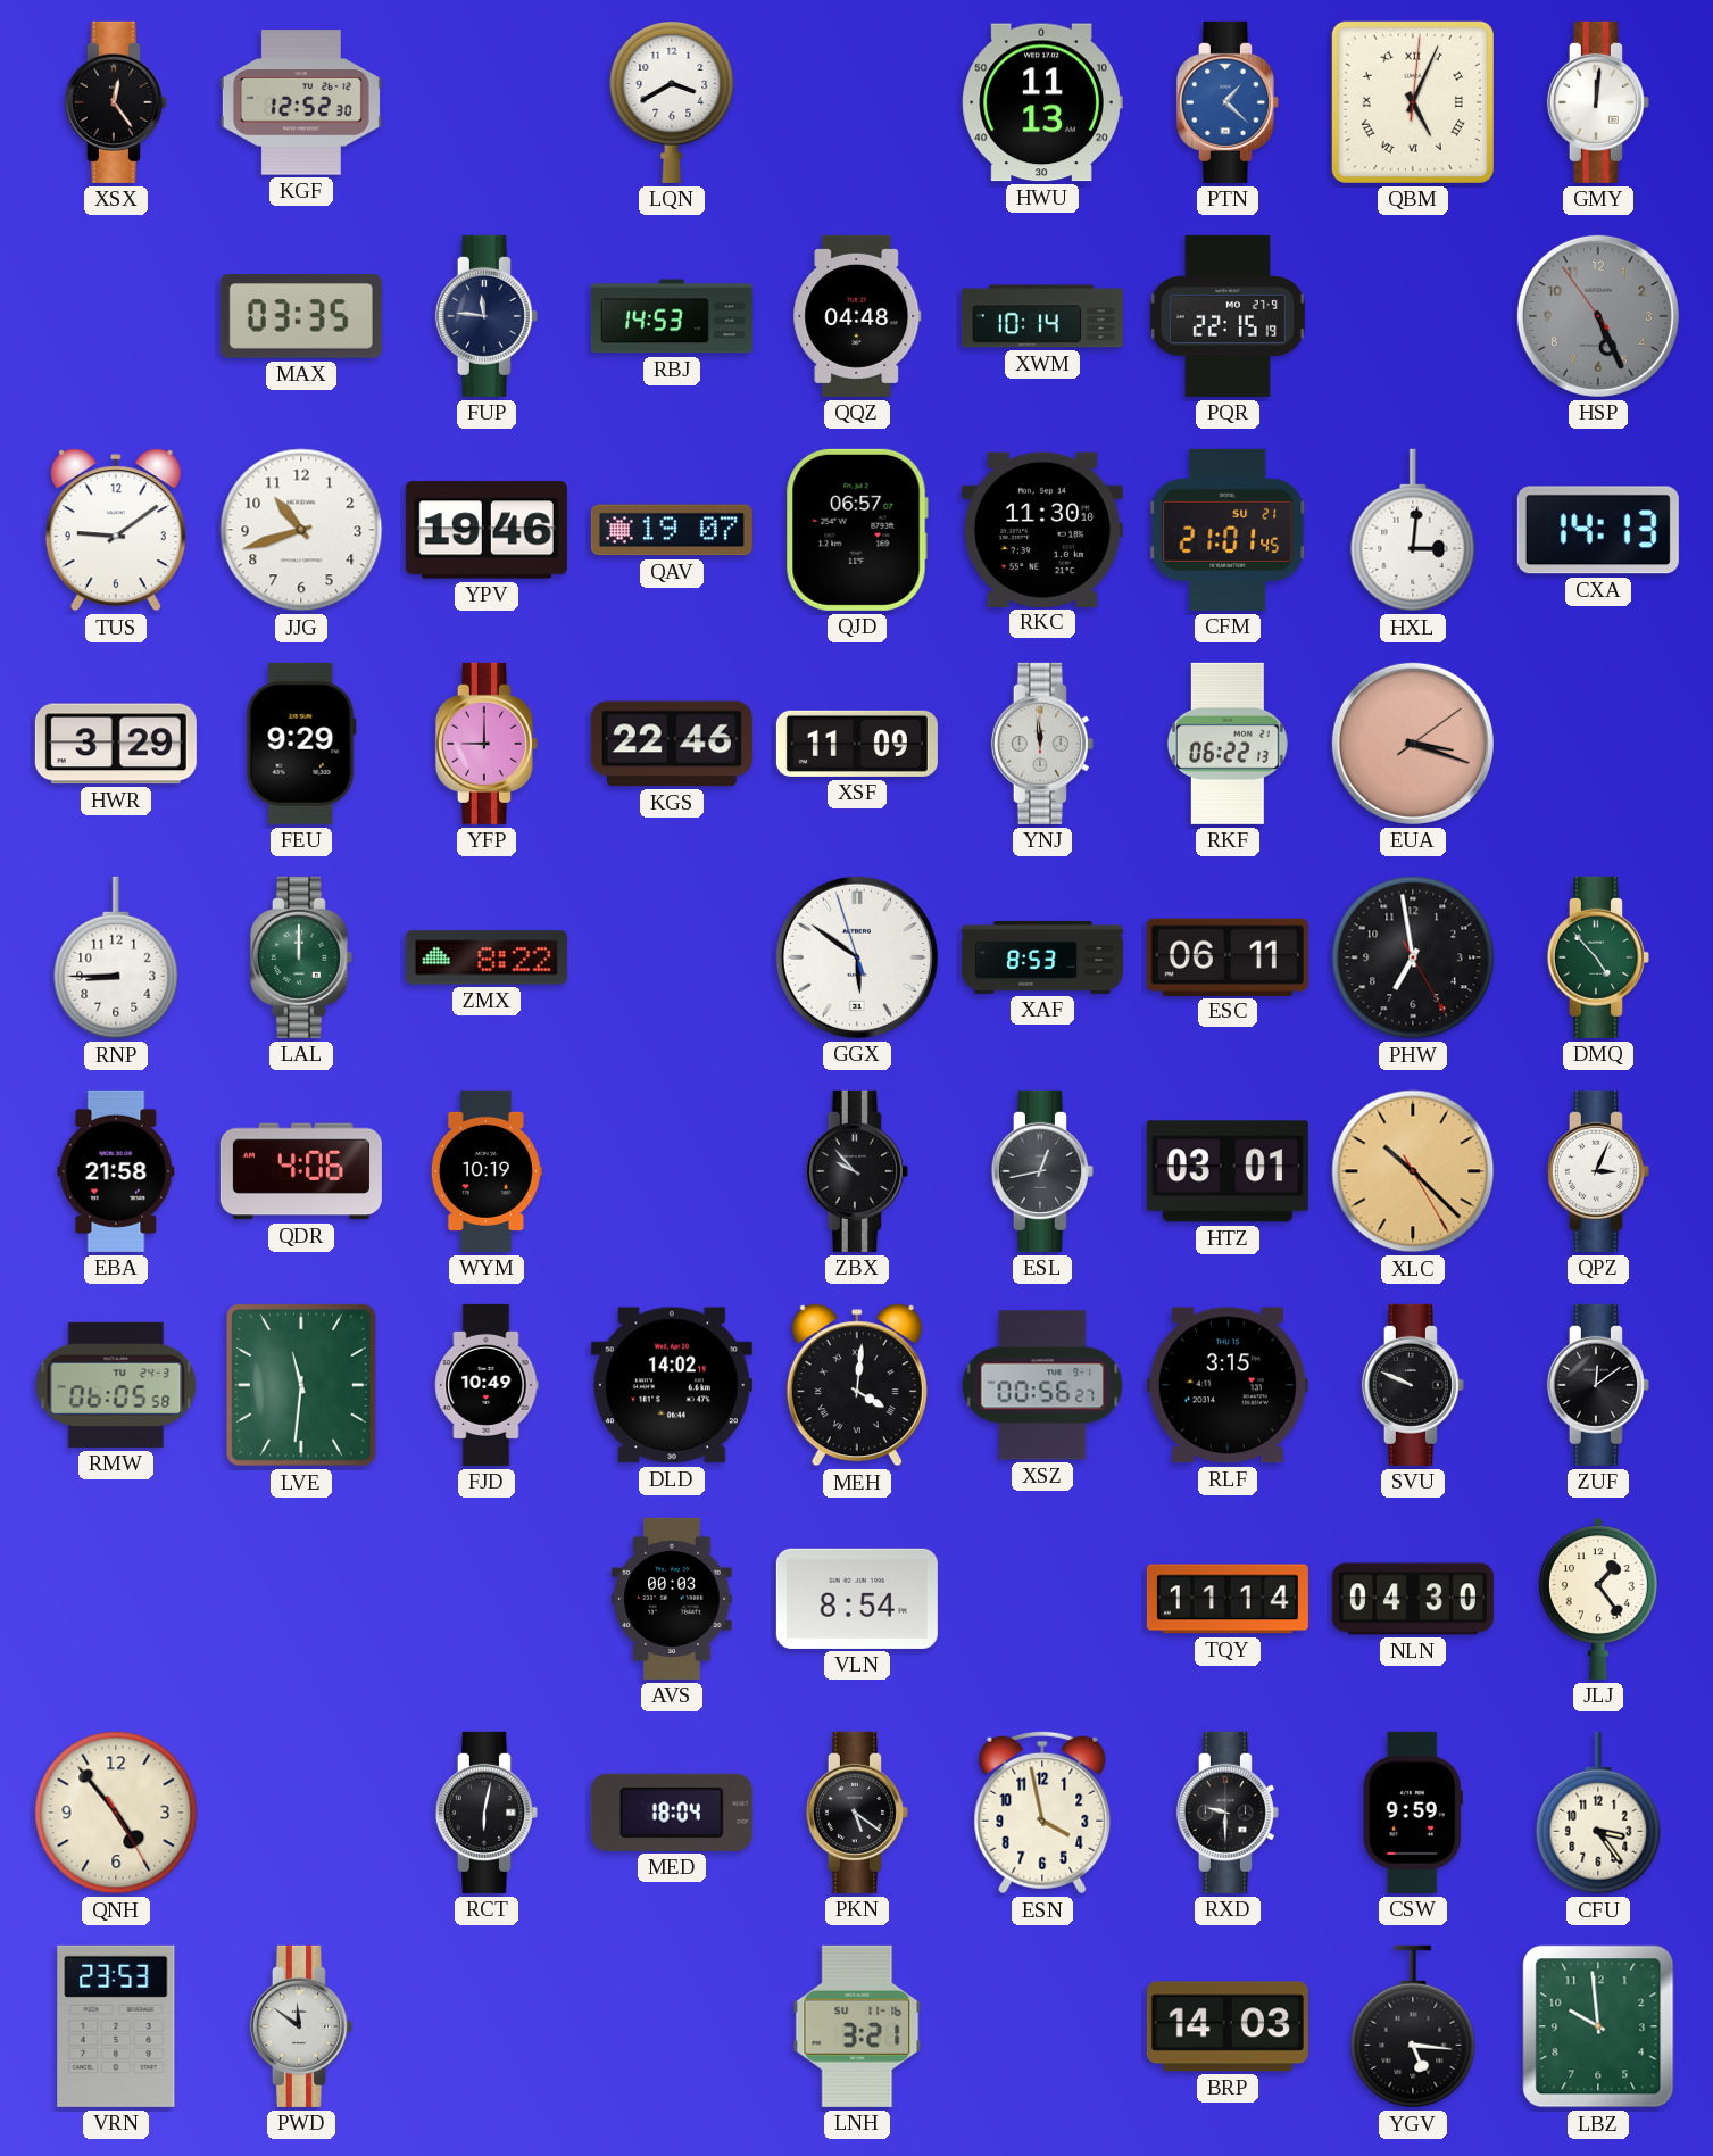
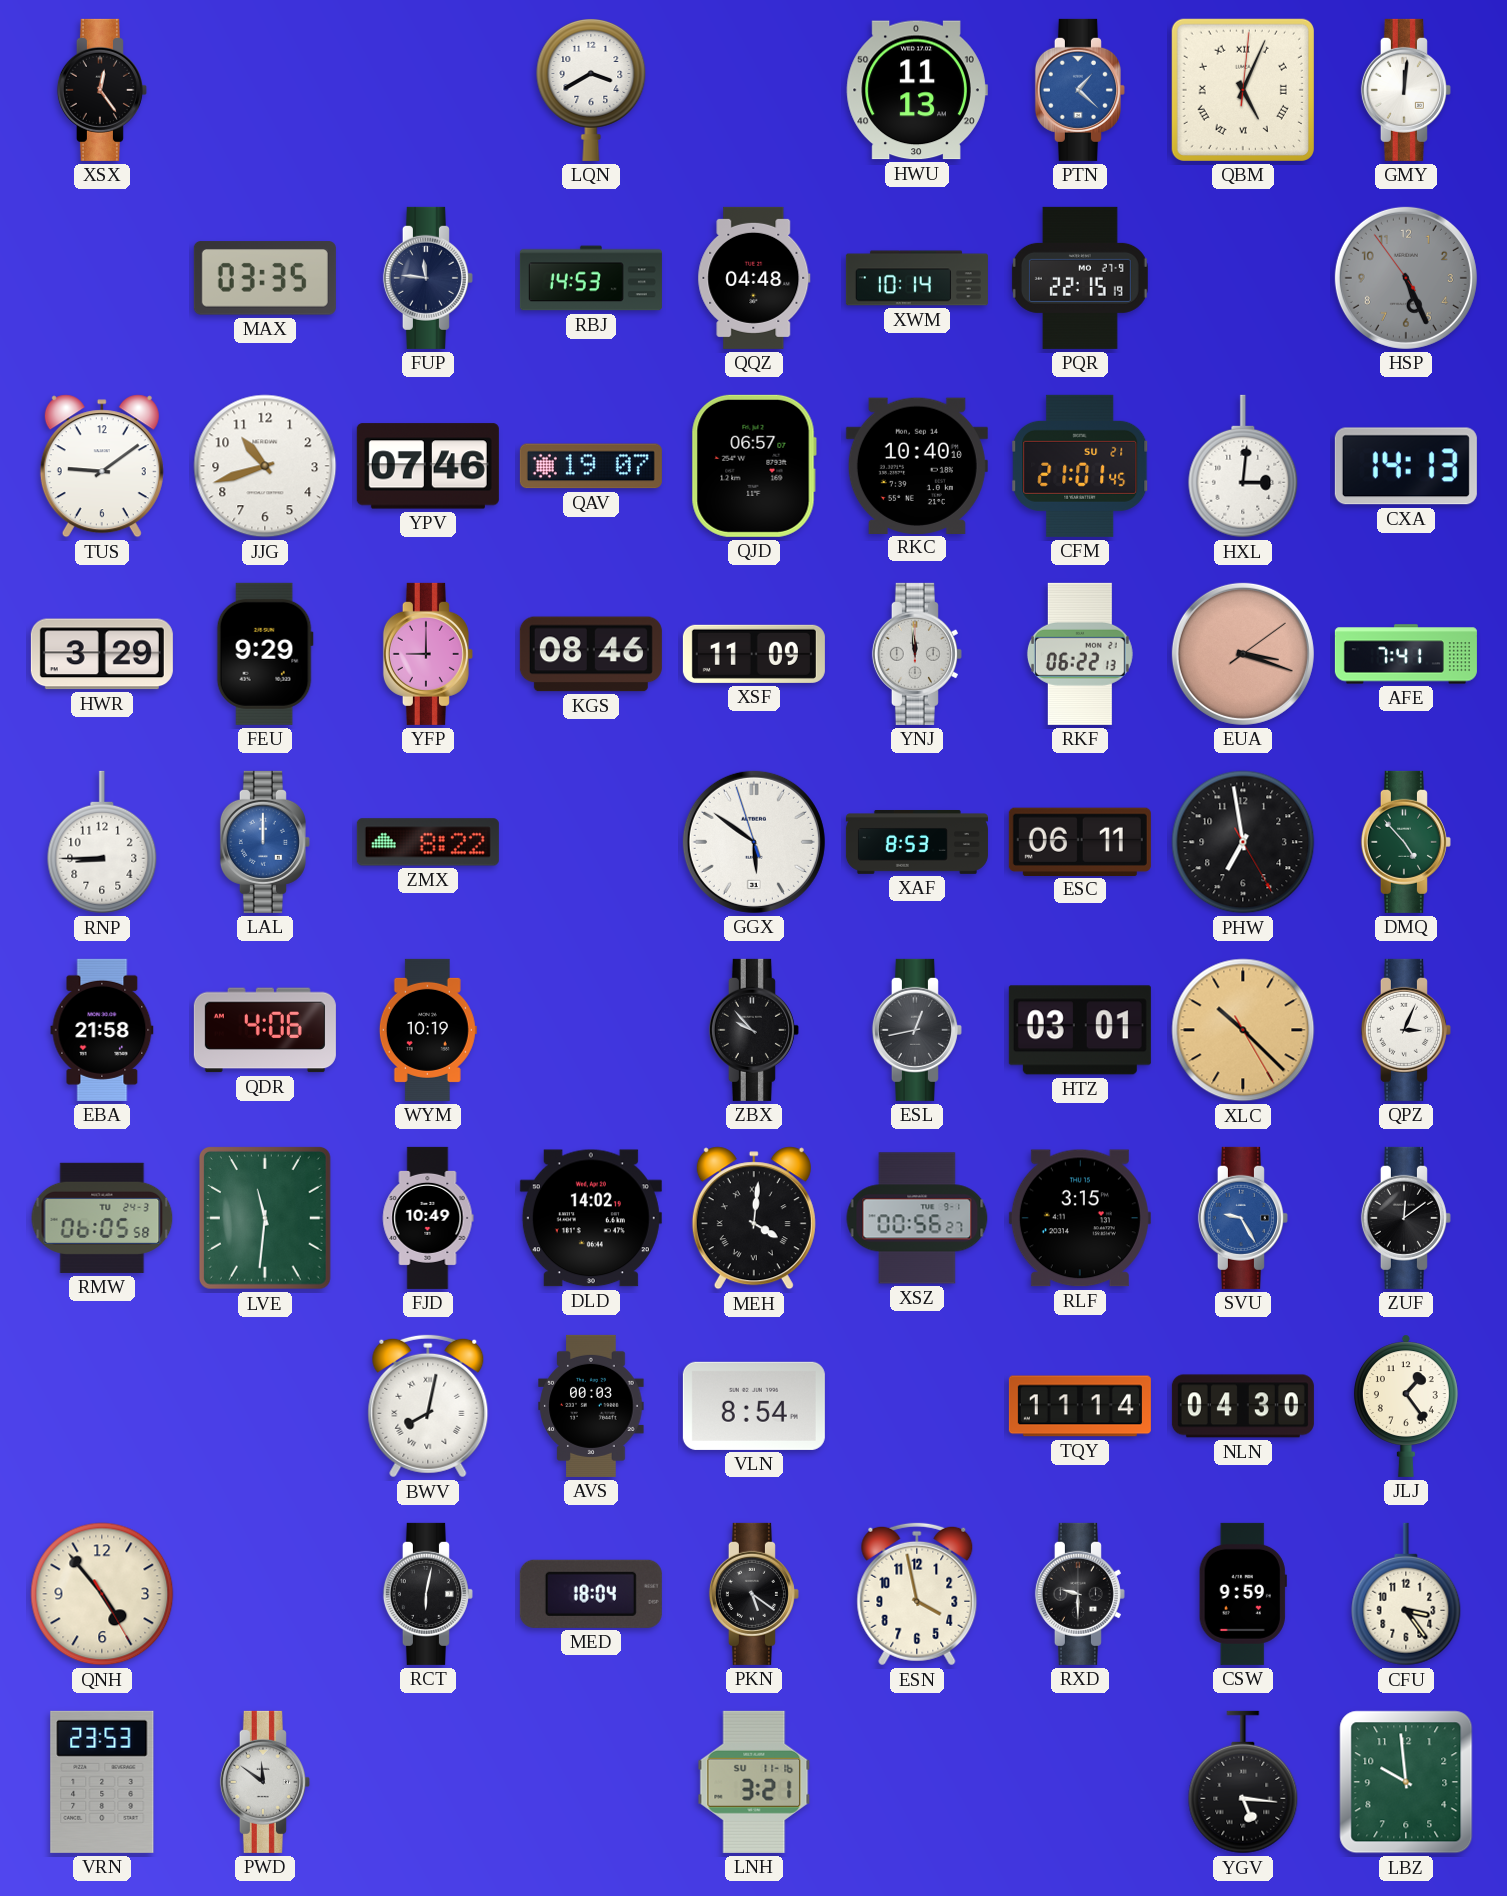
KGF: 12:52 -> none (301, 102)
YPV: 19:46 -> 07:46 (428, 466)
RKC: 11:30 -> 10:40 (917, 465)
KGS: 22:46 -> 08:46 (591, 654)
AFE: none -> 7:41 (1406, 654)
LAL dial: green -> blue (265, 842)
SVU: 9:49 -> 9:25 (1243, 1218)
SVU dial: black -> blue (1243, 1218)
BWV: none -> 8:02 (428, 1406)
BRP: 14:03 -> none (1228, 2026)
